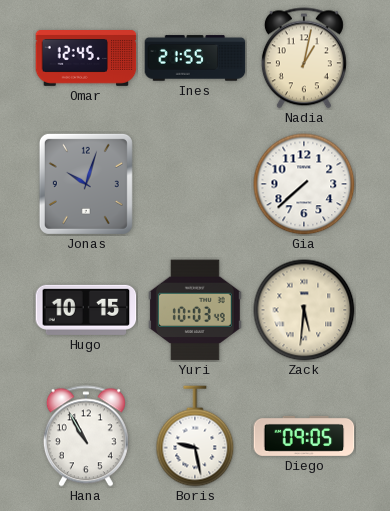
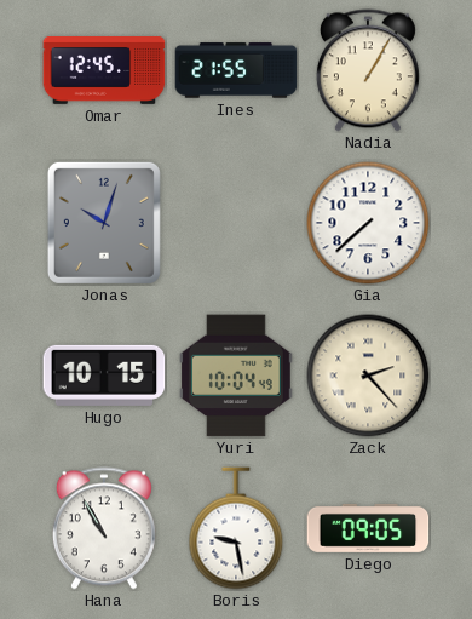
Nadia: 1:02 -> 1:05 (368, 70)
Yuri: 10:03 -> 10:04 (236, 376)
Zack: 5:31 -> 2:23 (368, 376)
